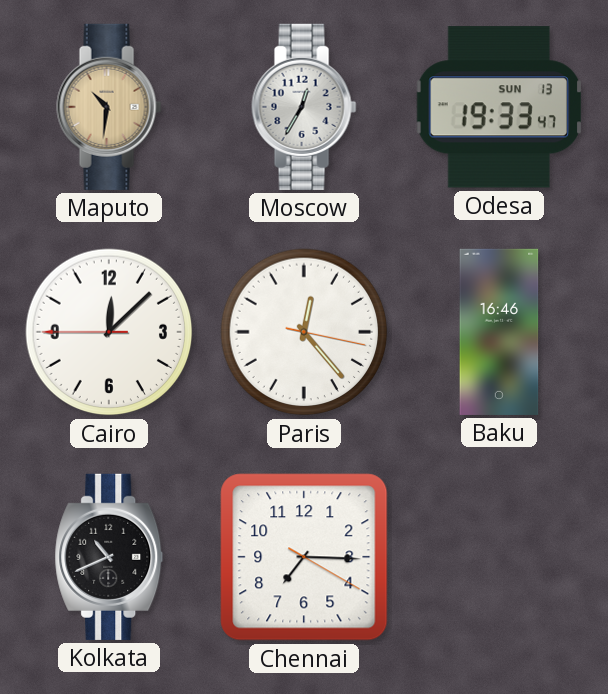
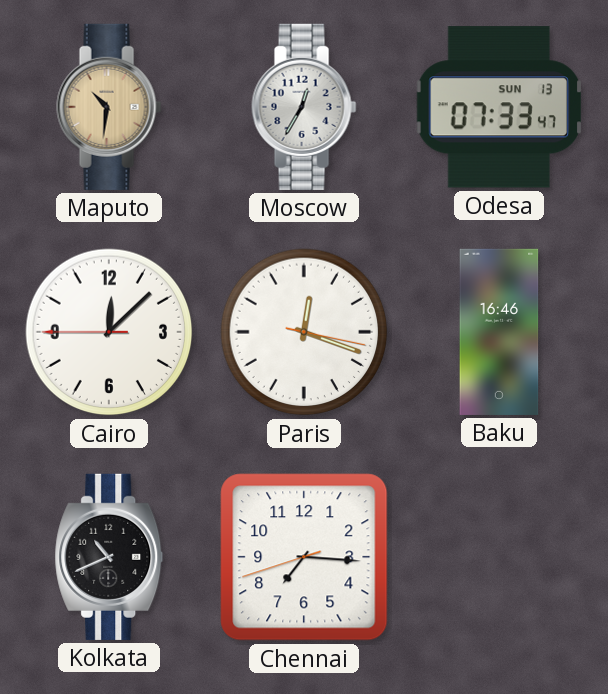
Odesa: 19:33 -> 07:33 (499, 107)
Paris: 12:23 -> 12:18 (304, 332)
Chennai: 7:15:20 -> 7:15:42 (304, 557)
